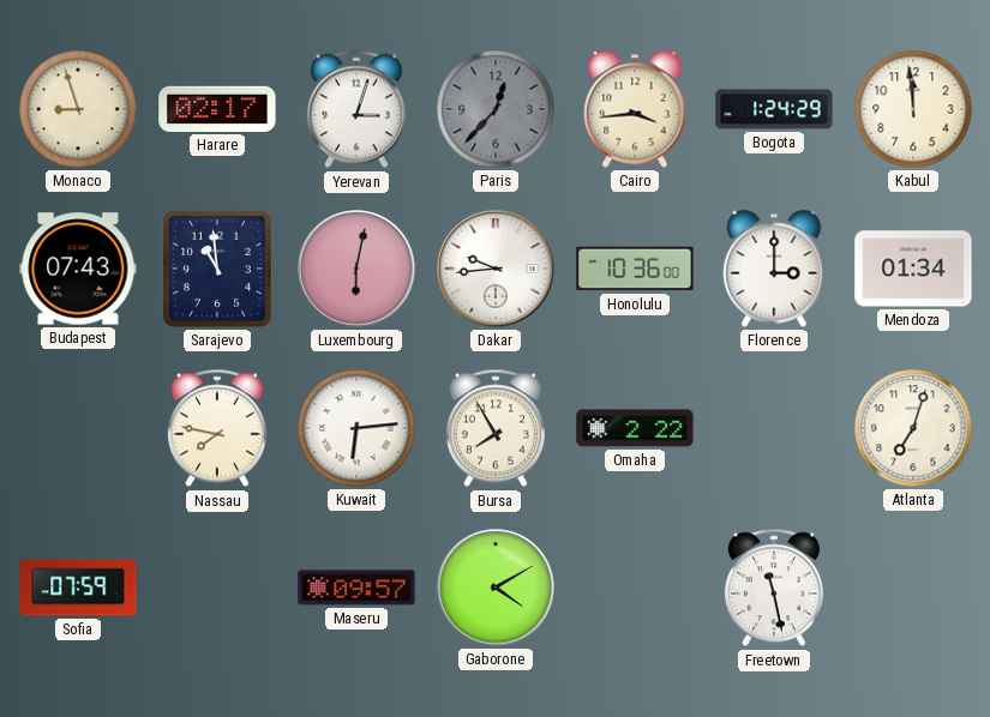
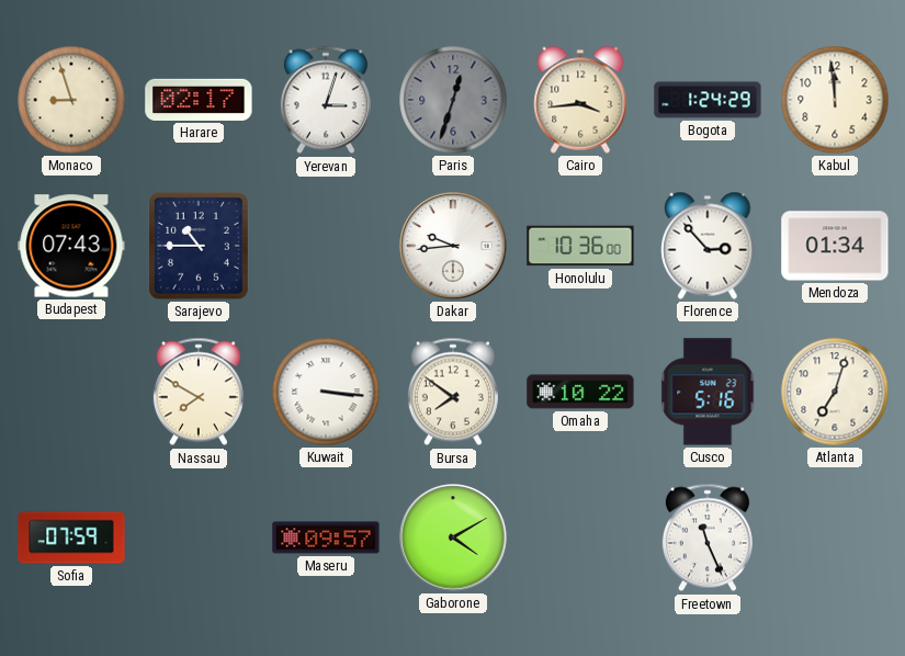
Paris: 12:37 -> 12:33 (453, 100)
Sarajevo: 10:59 -> 10:45 (199, 246)
Luxembourg: 6:02 -> none (356, 269)
Florence: 3:00 -> 2:53 (708, 246)
Nassau: 7:47 -> 7:50 (199, 392)
Kuwait: 6:14 -> 3:16 (326, 392)
Bursa: 7:55 -> 7:51 (453, 392)
Omaha: 2:22 -> 10:22 (580, 392)
Cusco: none -> 5:16 (708, 392)
Freetown: 11:28 -> 11:26 (708, 538)
